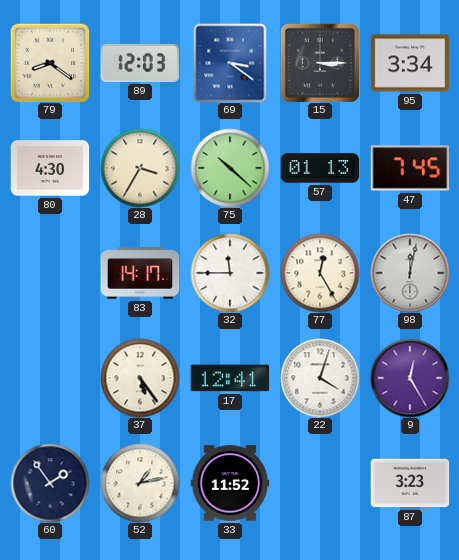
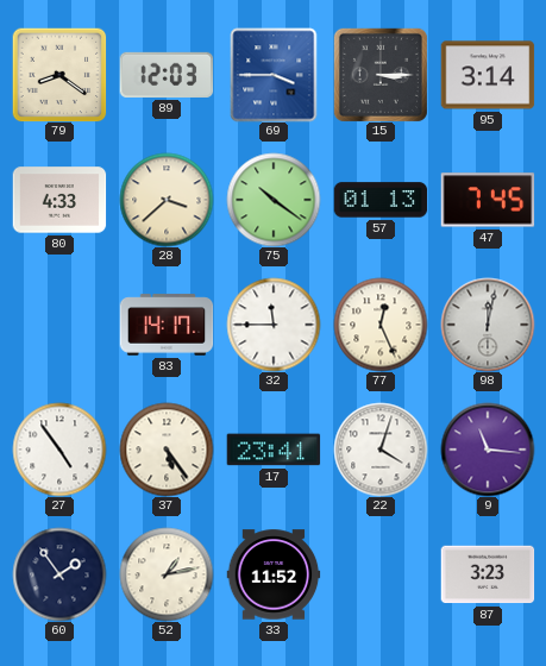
69: 3:21 -> 3:45 (274, 75)
95: 3:34 -> 3:14 (488, 75)
80: 4:30 -> 4:33 (59, 200)
28: 3:35 -> 3:38 (167, 200)
75: 10:22 -> 10:21 (274, 200)
77: 12:25 -> 12:26 (381, 325)
27: none -> 4:54 (59, 450)
17: 12:41 -> 23:41 (274, 450)
9: 12:25 -> 11:16 (488, 450)
